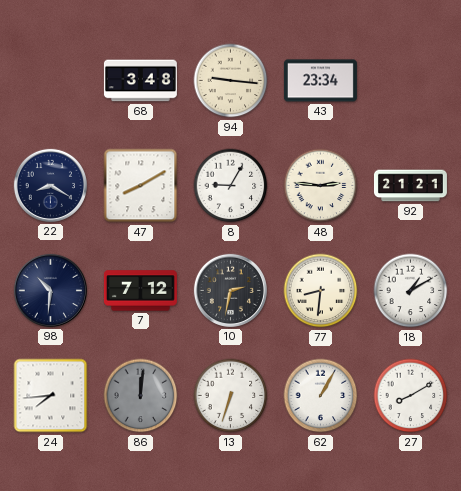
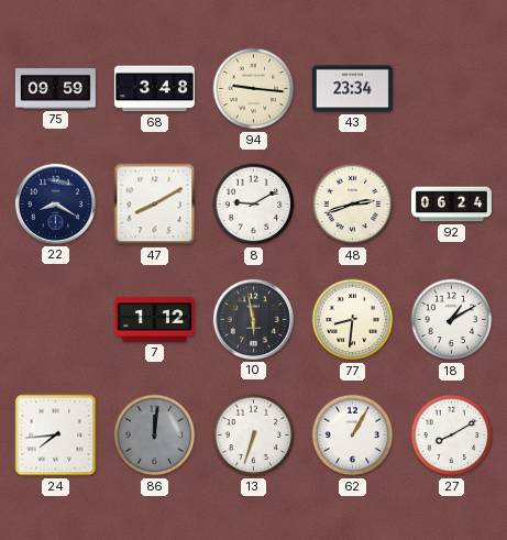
75: none -> 09:59 (55, 89)
8: 9:05 -> 9:10 (254, 205)
48: 2:46 -> 2:42 (353, 205)
92: 21:21 -> 06:24 (451, 205)
98: 10:31 -> none (50, 290)
7: 7:12 -> 1:12 (154, 320)
10: 2:32 -> 5:58 (253, 319)
